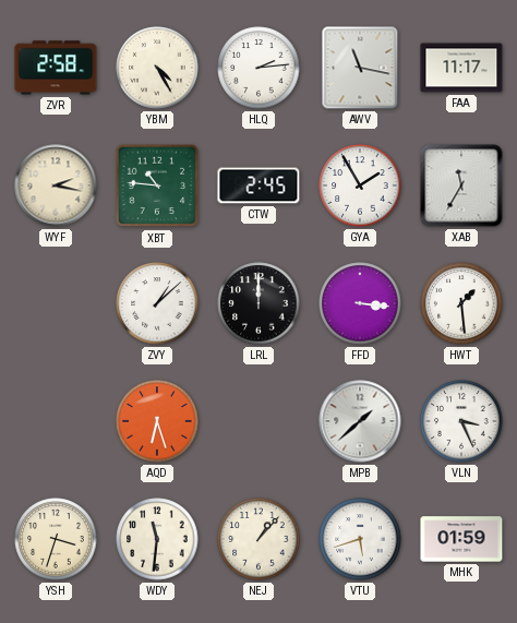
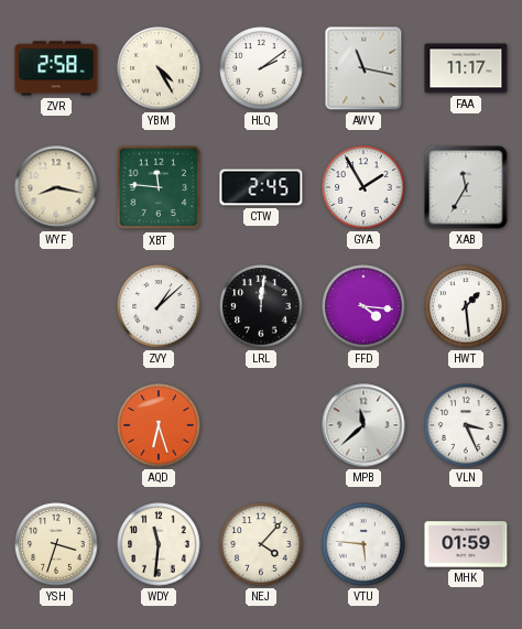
HLQ: 2:14 -> 2:09 (261, 68)
WYF: 2:17 -> 8:17 (56, 187)
XBT: 10:46 -> 11:46 (159, 187)
LRL: 12:00 -> 12:01 (261, 306)
FFD: 3:16 -> 4:16 (363, 306)
MPB: 1:38 -> 11:38 (363, 425)
NEJ: 1:07 -> 4:07 (261, 544)
VTU: 5:42 -> 5:46 (363, 544)
